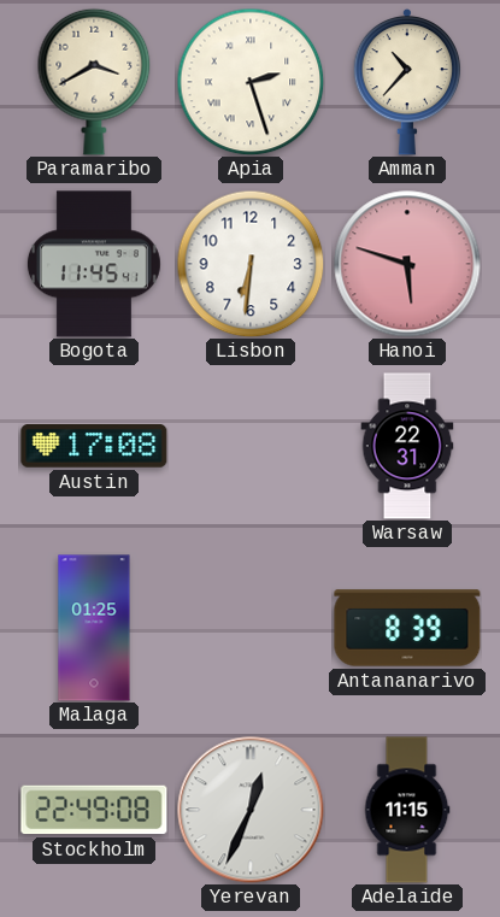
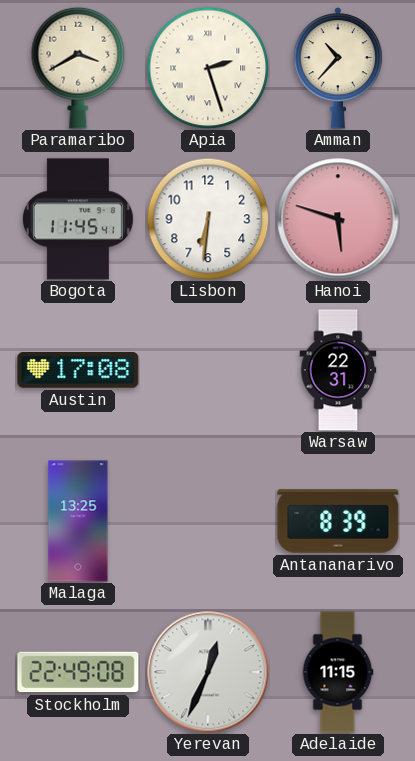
Malaga: 01:25 -> 13:25 (78, 521)
